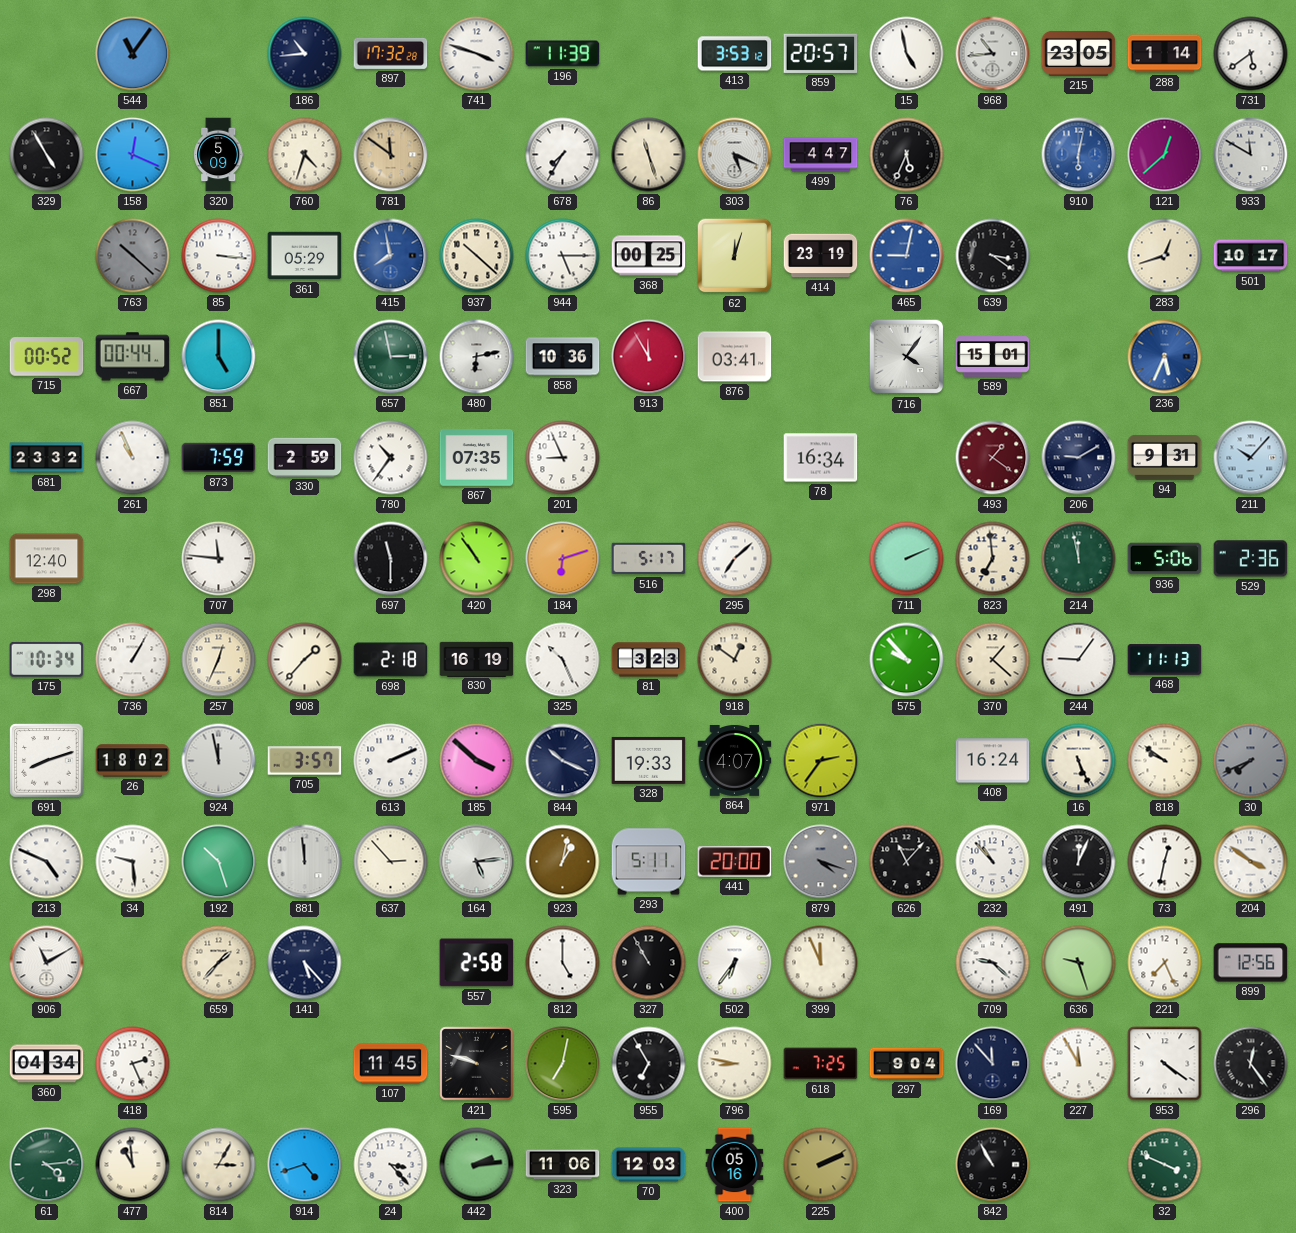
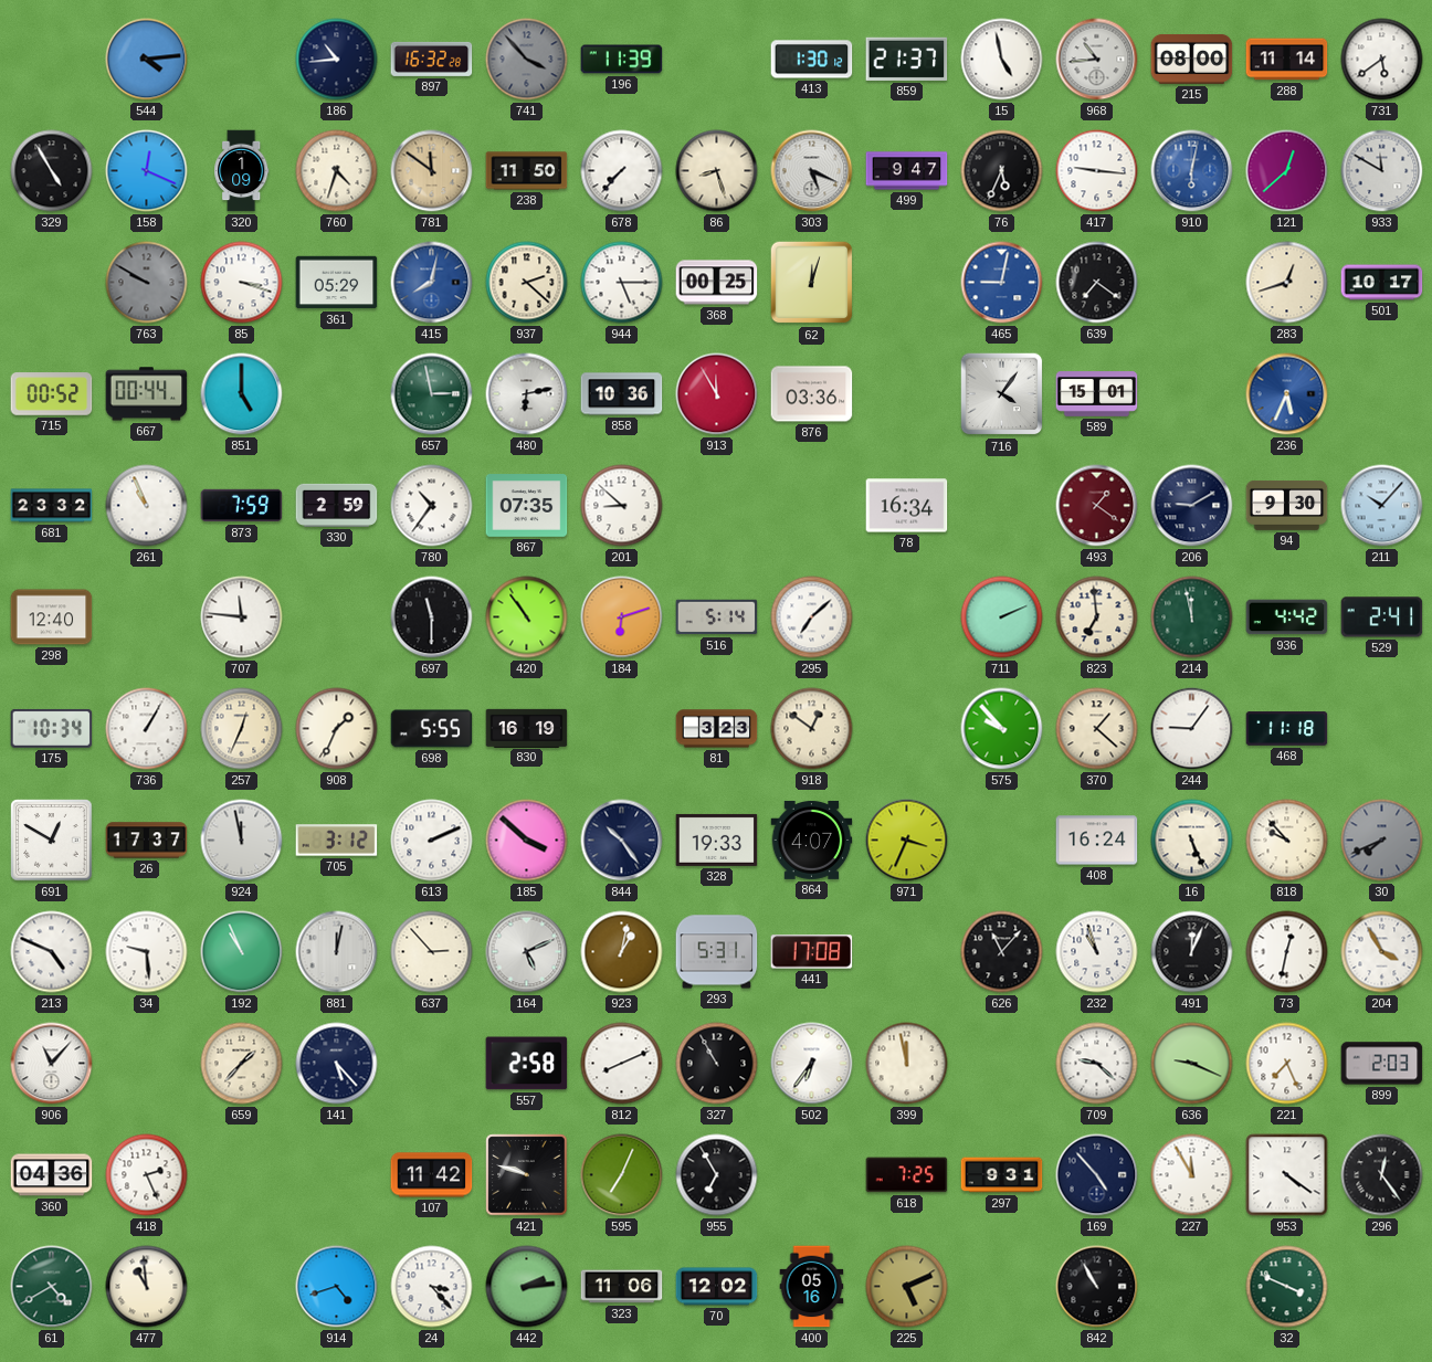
544: 11:06 -> 4:14 (147, 60)
897: 17:32 -> 16:32 (432, 59)
741: 3:48 -> 3:53 (527, 60)
741 dial: white -> grey (527, 60)
413: 3:53 -> 1:30 (812, 60)
859: 20:57 -> 21:37 (907, 59)
215: 23:05 -> 08:00 (1192, 59)
288: 1:14 -> 11:14 (1287, 60)
320: 5:09 -> 1:09 (242, 171)
238: none -> 11:50 (527, 171)
678: 7:35 -> 7:37 (622, 171)
86: 11:27 -> 8:27 (717, 171)
499: 4:47 -> 9:47 (907, 171)
417: none -> 9:16 (1097, 171)
763: 10:22 -> 9:50 (147, 283)
85: 3:16 -> 3:18 (242, 283)
415: 7:58 -> 8:02 (432, 283)
937: 10:22 -> 2:22 (527, 283)
414: 23:19 -> none (821, 256)
639: 3:21 -> 7:21 (1097, 283)
876: 03:41 -> 03:36 (812, 394)
201: 8:56 -> 8:52 (622, 506)
94: 9:31 -> 9:30 (1287, 505)
516: 5:17 -> 5:14 (717, 617)
936: 5:06 -> 4:42 (1287, 617)
529: 2:36 -> 2:41 (1382, 617)
908: 1:37 -> 1:34 (337, 729)
698: 2:18 -> 5:55 (432, 729)
325: 10:26 -> none (563, 660)
468: 11:13 -> 11:18 (1287, 729)
691: 8:12 -> 12:50 (52, 841)
26: 18:02 -> 17:37 (147, 841)
705: 3:57 -> 3:12 (337, 841)
844: 10:19 -> 10:24 (622, 841)
971: 2:36 -> 3:34 (907, 841)
818: 9:51 -> 9:53 (1287, 841)
192: 10:27 -> 10:56 (242, 952)
881: 11:59 -> 12:02 (337, 952)
164: 5:14 -> 5:11 (527, 952)
293: 5:11 -> 5:31 (717, 952)
441: 20:00 -> 17:08 (812, 952)
879: 4:18 -> none (821, 862)
232: 10:53 -> 10:57 (1097, 952)
204: 3:51 -> 3:55 (1382, 952)
906: 11:10 -> 11:07 (52, 1064)
812: 5:00 -> 8:11 (622, 1064)
399: 11:56 -> 11:58 (907, 1064)
636: 9:27 -> 9:19 (1192, 1064)
899: 12:56 -> 2:03 (1382, 1064)
360: 04:34 -> 04:36 (52, 1175)
107: 11:45 -> 11:42 (432, 1175)
595: 7:02 -> 7:04 (622, 1175)
796: 8:47 -> none (735, 1064)
297: 9:04 -> 9:31 (1002, 1175)
169: 11:53 -> 4:53 (1097, 1175)
61: 4:14 -> 4:40 (52, 1287)
814: 3:05 -> none (219, 1165)
70: 12:03 -> 12:02 (717, 1287)
225: 2:11 -> 5:11 (907, 1287)
